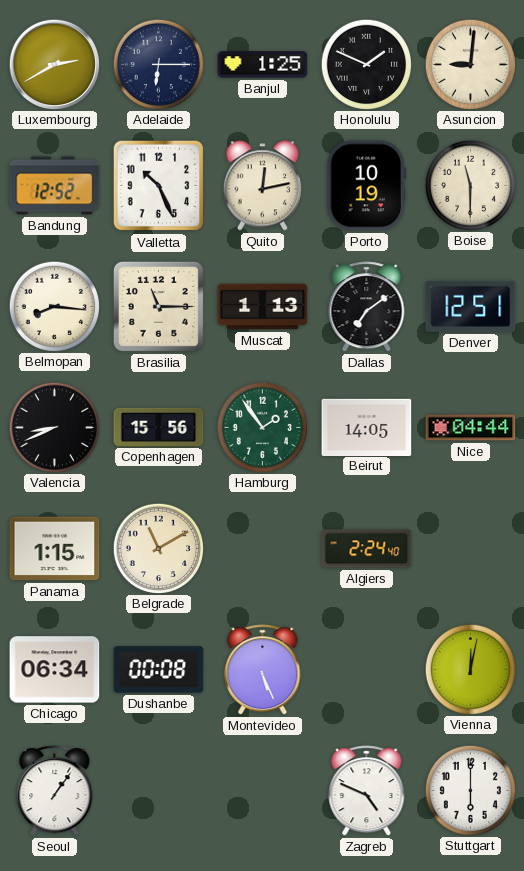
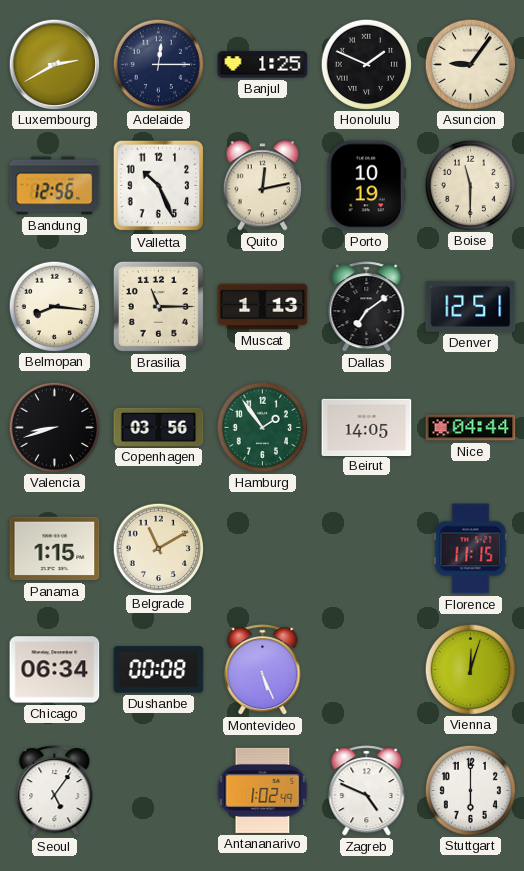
Adelaide: 6:15 -> 12:15 (158, 64)
Asuncion: 9:01 -> 9:06 (470, 64)
Bandung: 12:52 -> 12:56 (55, 186)
Valencia: 8:41 -> 8:42 (54, 427)
Copenhagen: 15:56 -> 03:56 (159, 427)
Algiers: 2:24 -> none (367, 549)
Florence: none -> 11:15 (471, 549)
Vienna: 12:02 -> 12:03 (470, 669)
Seoul: 1:06 -> 5:06 (55, 791)
Antananarivo: none -> 1:02 (263, 790)
